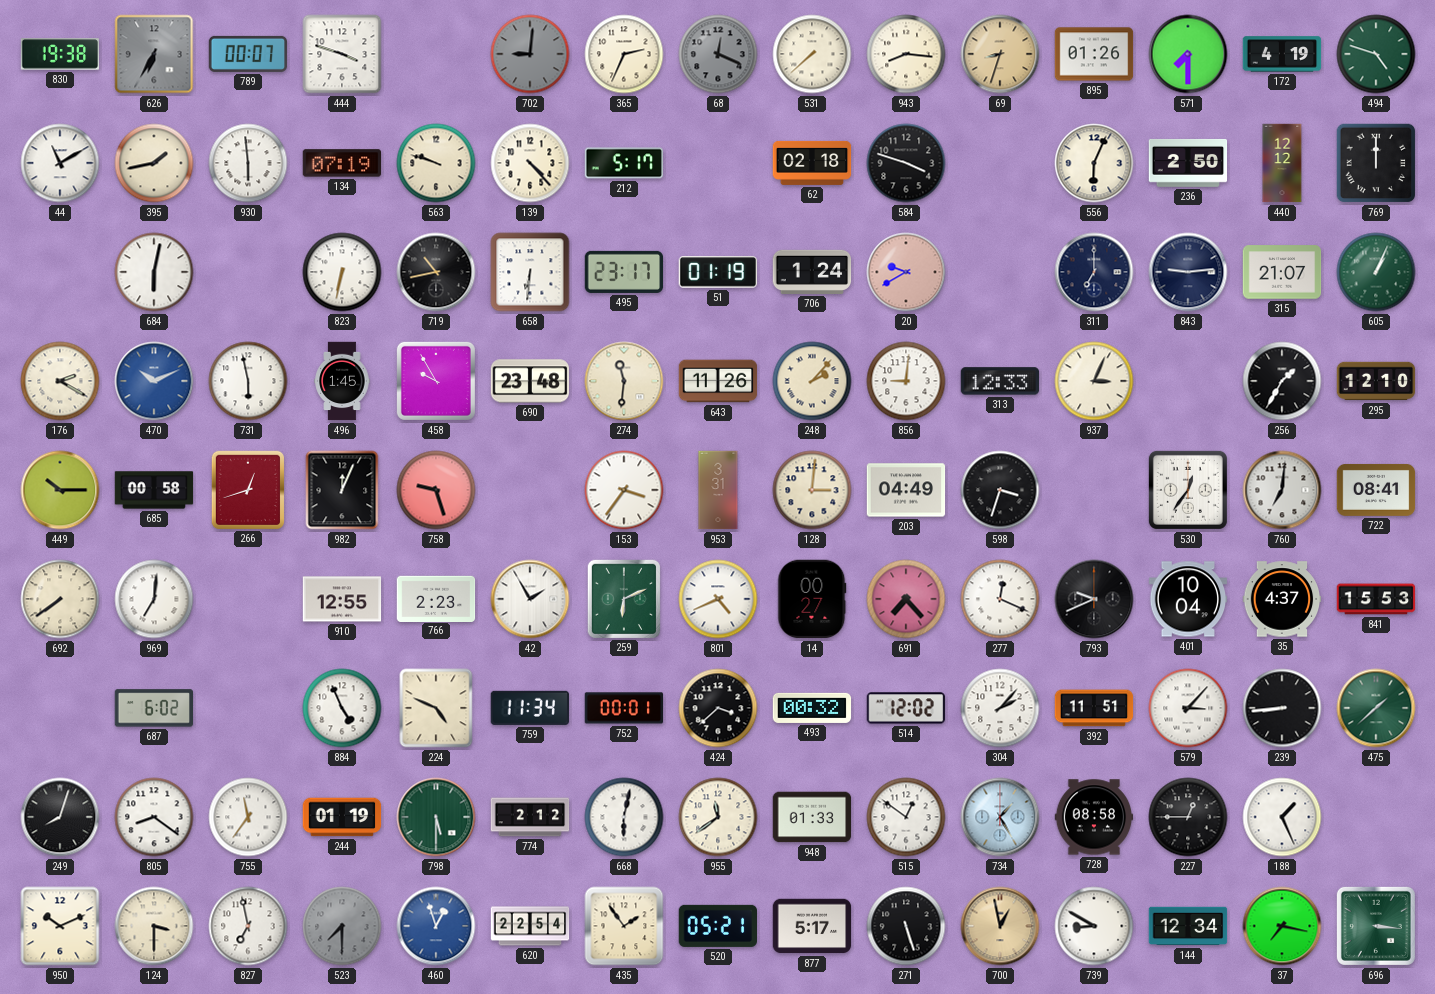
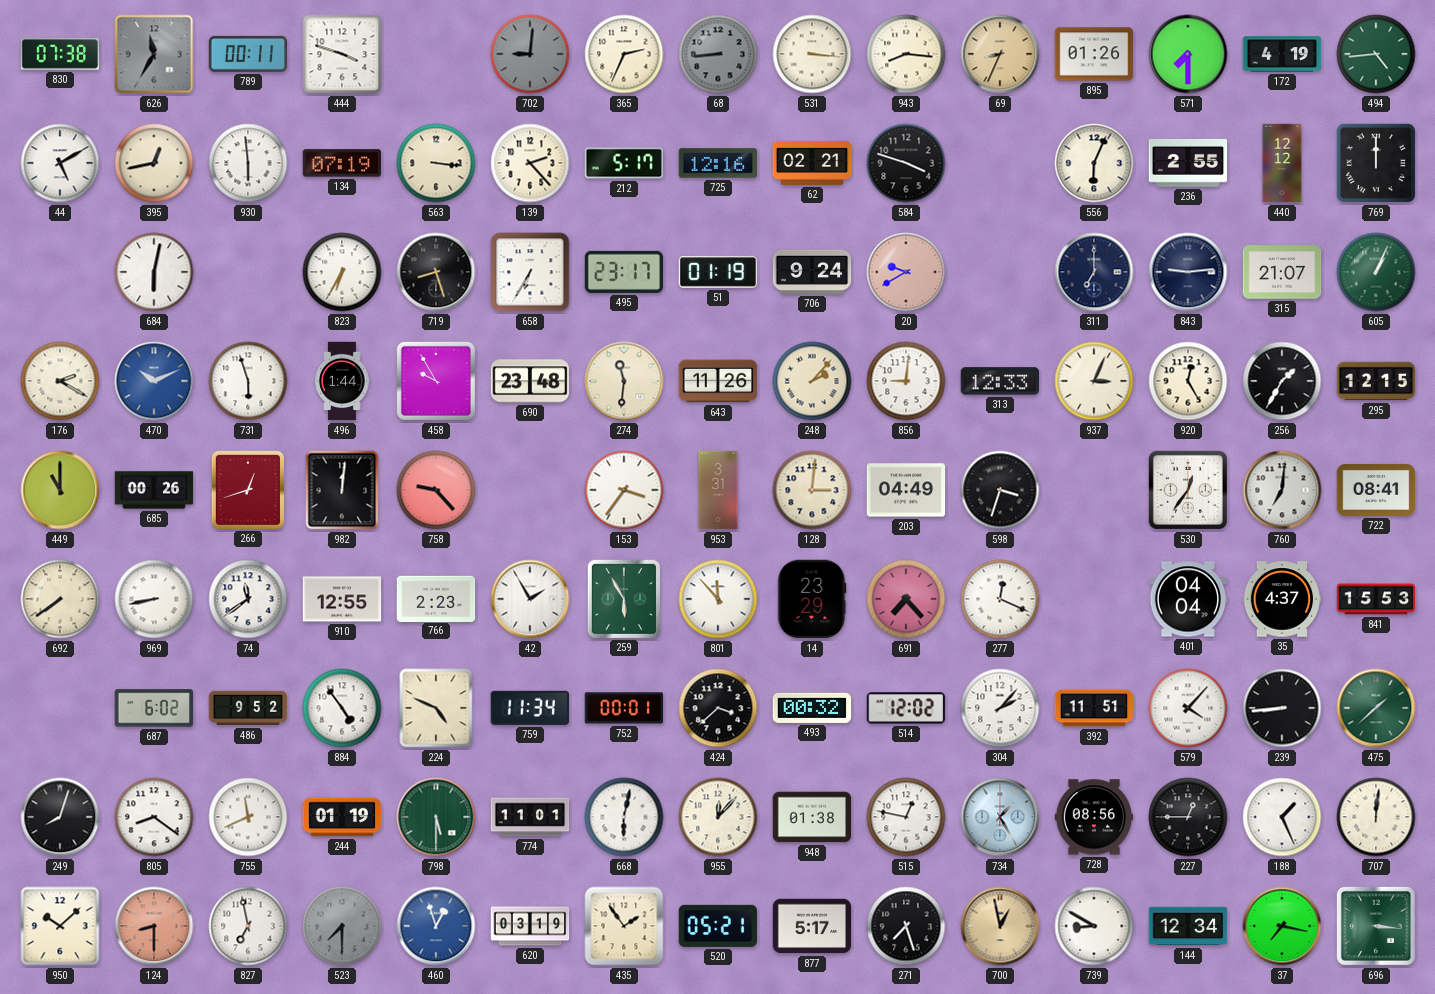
830: 19:38 -> 07:38 (60, 54)
626: 6:35 -> 11:35 (154, 54)
789: 00:07 -> 00:11 (248, 54)
68: 12:19 -> 8:44 (718, 54)
531: 7:38 -> 3:16 (812, 54)
69: 8:33 -> 8:34 (1000, 54)
494: 4:48 -> 4:44 (1376, 54)
44: 11:10 -> 5:10 (60, 163)
395: 1:43 -> 12:43 (154, 163)
563: 9:48 -> 3:16 (436, 163)
139: 4:23 -> 2:23 (530, 163)
725: none -> 12:16 (718, 163)
62: 02:18 -> 02:21 (812, 163)
236: 2:50 -> 2:55 (1188, 163)
823: 6:32 -> 6:35 (342, 272)
719: 10:43 -> 8:27 (436, 272)
658: 6:31 -> 6:35 (530, 272)
706: 1:24 -> 9:24 (812, 272)
731: 5:58 -> 5:57 (248, 381)
496: 1:45 -> 1:44 (342, 381)
920: none -> 12:25 (1188, 381)
295: 12:10 -> 12:15 (1376, 381)
449: 10:15 -> 11:00 (60, 490)
685: 00:58 -> 00:26 (154, 490)
982: 12:04 -> 12:01 (342, 490)
758: 9:27 -> 9:23 (436, 490)
969: 7:01 -> 8:43 (154, 599)
74: none -> 11:39 (248, 599)
259: 6:11 -> 5:55 (623, 598)
801: 4:41 -> 11:53 (718, 599)
14: 00:27 -> 23:29 (812, 599)
793: 9:41 -> none (1094, 599)
401: 10:04 -> 04:04 (1188, 599)
486: none -> 9:52 (248, 708)
884: 4:56 -> 4:54 (342, 708)
579: 3:07 -> 4:07 (1188, 708)
755: 11:36 -> 11:41 (248, 817)
774: 2:12 -> 11:01 (530, 817)
955: 11:39 -> 12:07 (718, 817)
948: 01:33 -> 01:38 (812, 817)
515: 12:51 -> 12:47 (906, 817)
728: 08:58 -> 08:56 (1094, 817)
707: none -> 12:01 (1376, 817)
950: 10:11 -> 10:08 (60, 926)
124: 3:30 -> 8:30 (154, 926)
124 dial: cream -> salmon (154, 926)
620: 22:54 -> 03:19 (530, 926)
271: 5:27 -> 7:27 (906, 926)
